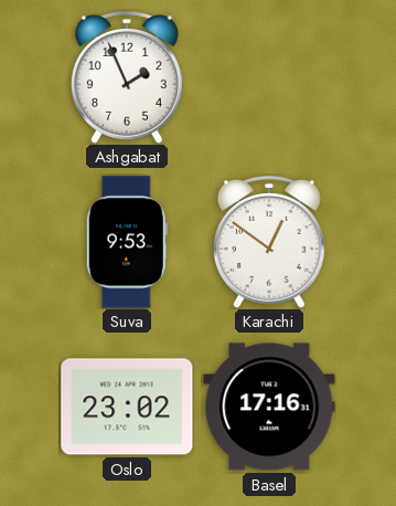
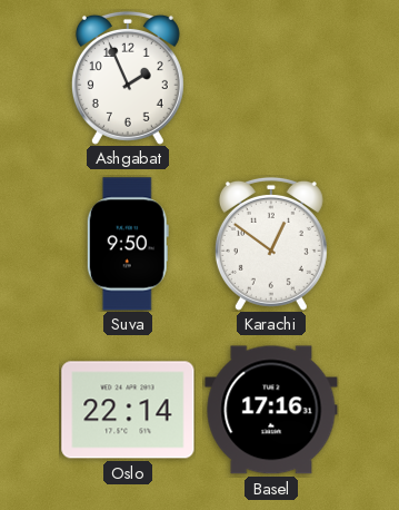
Suva: 9:53 -> 9:50 (128, 244)
Oslo: 23:02 -> 22:14 (128, 410)
